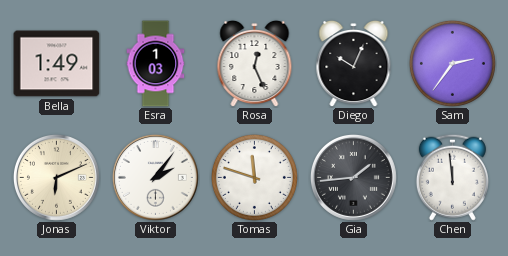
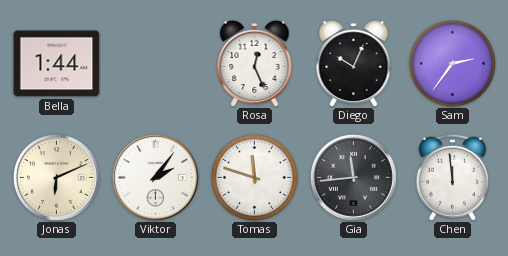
Bella: 1:49 -> 1:44 (57, 64)
Esra: 1:03 -> none (156, 64)
Gia: 1:44 -> 11:44 (353, 177)
